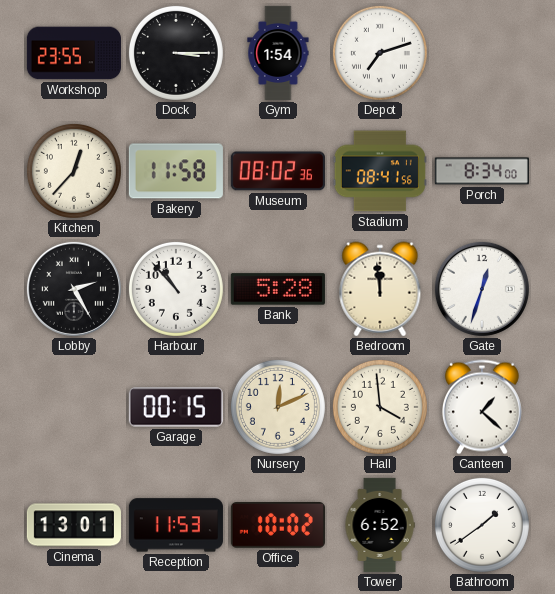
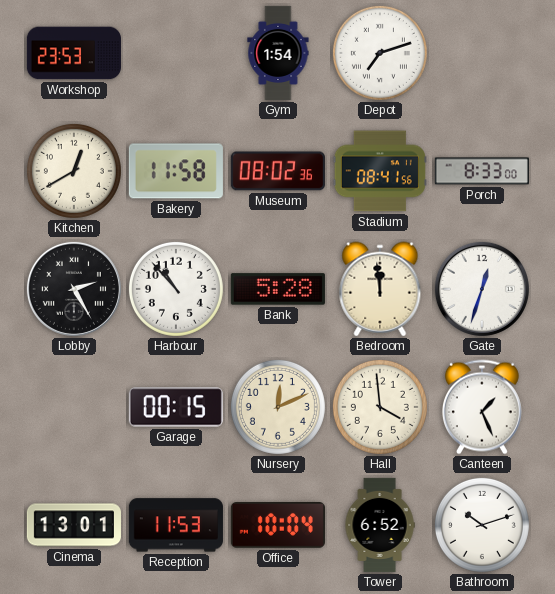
Workshop: 23:55 -> 23:53 (74, 53)
Dock: 3:15 -> none (176, 53)
Kitchen: 12:37 -> 12:40 (74, 171)
Porch: 8:34 -> 8:33 (482, 171)
Canteen: 1:22 -> 1:26 (482, 407)
Office: 10:02 -> 10:04 (278, 526)
Bathroom: 1:39 -> 10:12 (482, 525)
